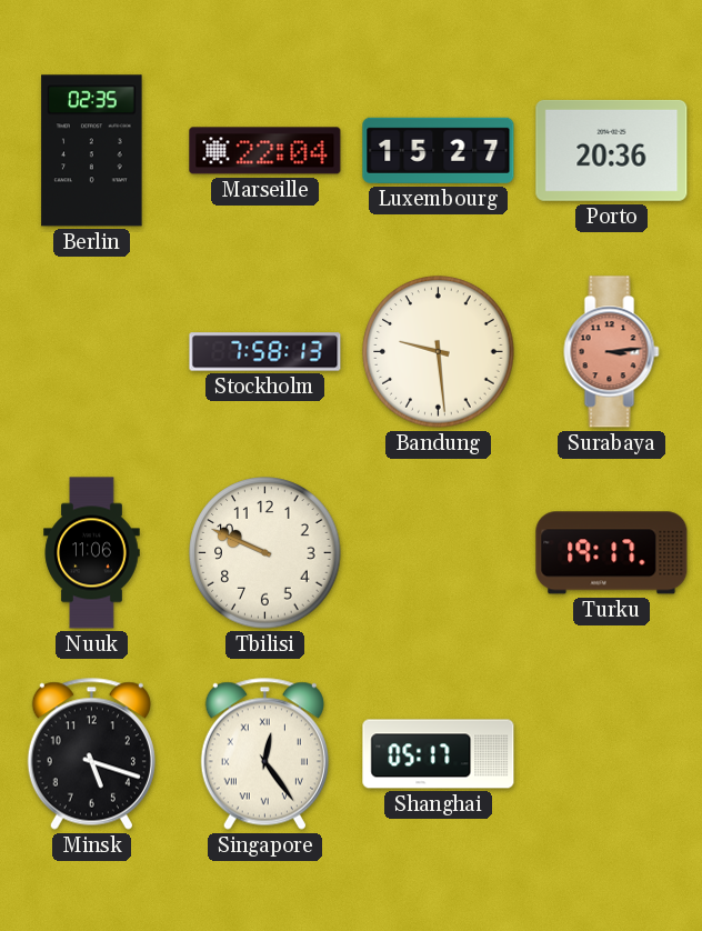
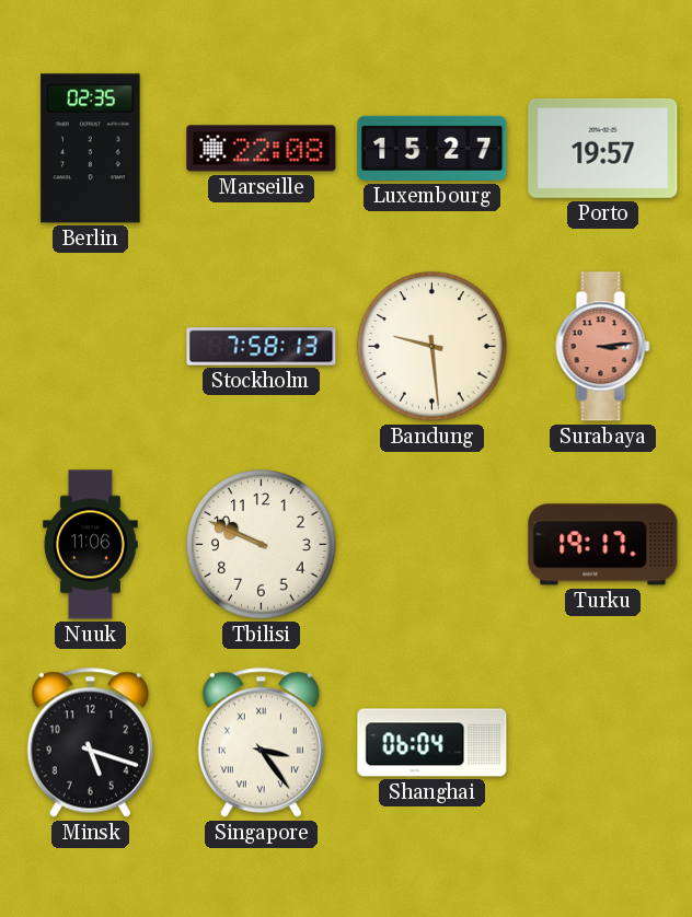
Marseille: 22:04 -> 22:08 (262, 149)
Porto: 20:36 -> 19:57 (603, 148)
Singapore: 12:24 -> 3:24 (261, 742)
Shanghai: 05:17 -> 06:04 (432, 743)
